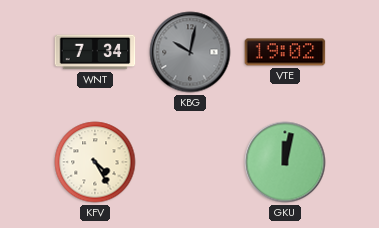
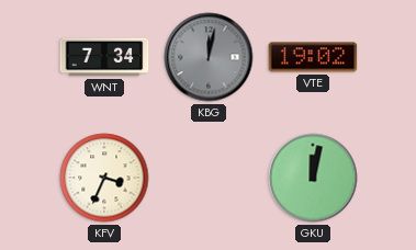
KBG: 10:02 -> 12:02 (209, 57)
KFV: 4:25 -> 3:34 (104, 178)
